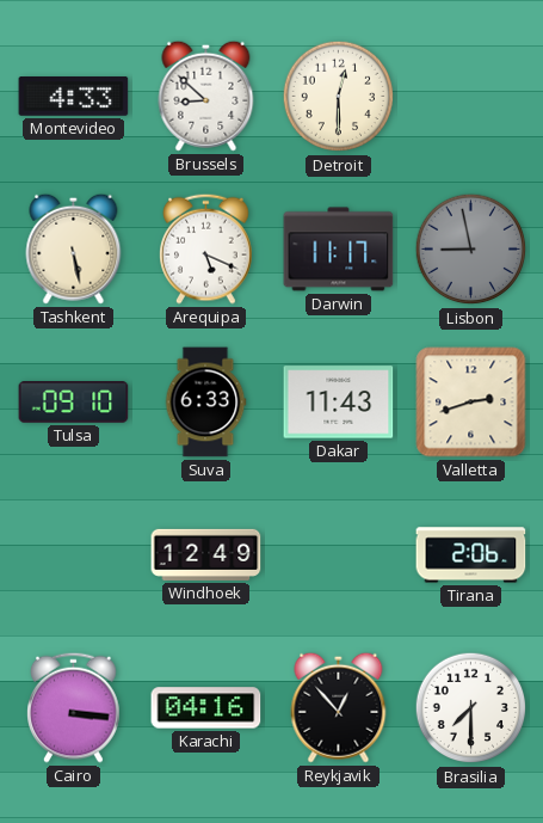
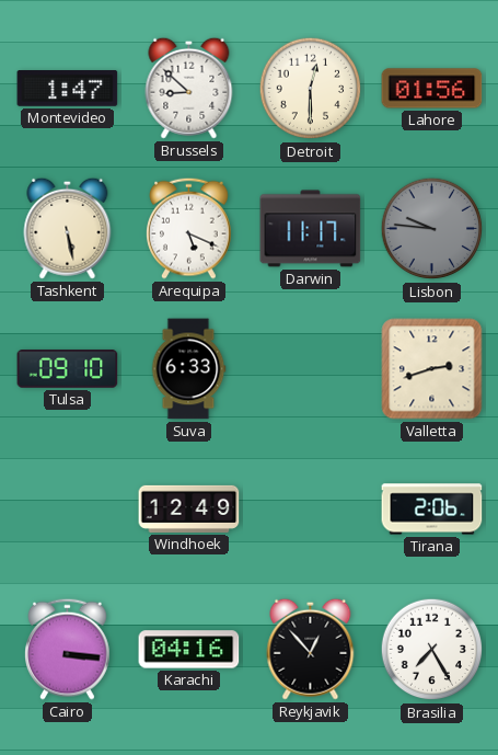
Montevideo: 4:33 -> 1:47 (68, 89)
Lahore: none -> 01:56 (432, 89)
Lisbon: 8:58 -> 9:46 (432, 229)
Dakar: 11:43 -> none (339, 403)
Brasilia: 7:30 -> 7:25 (432, 650)
